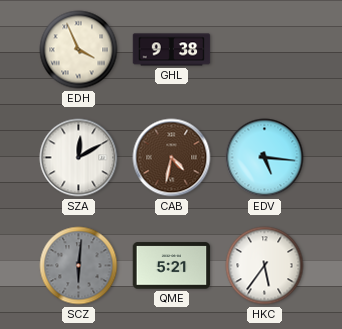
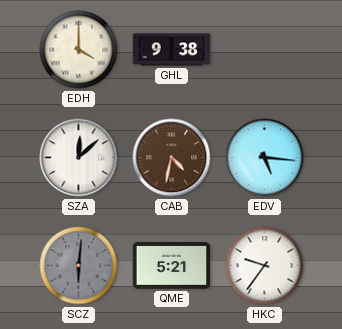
EDH: 3:56 -> 4:00 (79, 50)
SZA: 12:10 -> 12:08 (79, 158)
HKC: 5:36 -> 9:36 (265, 266)
